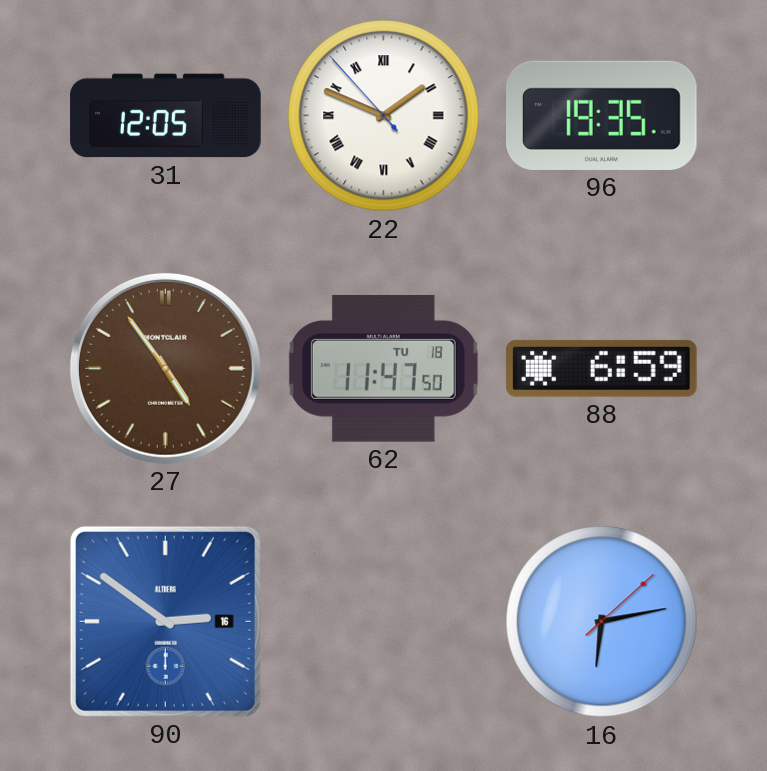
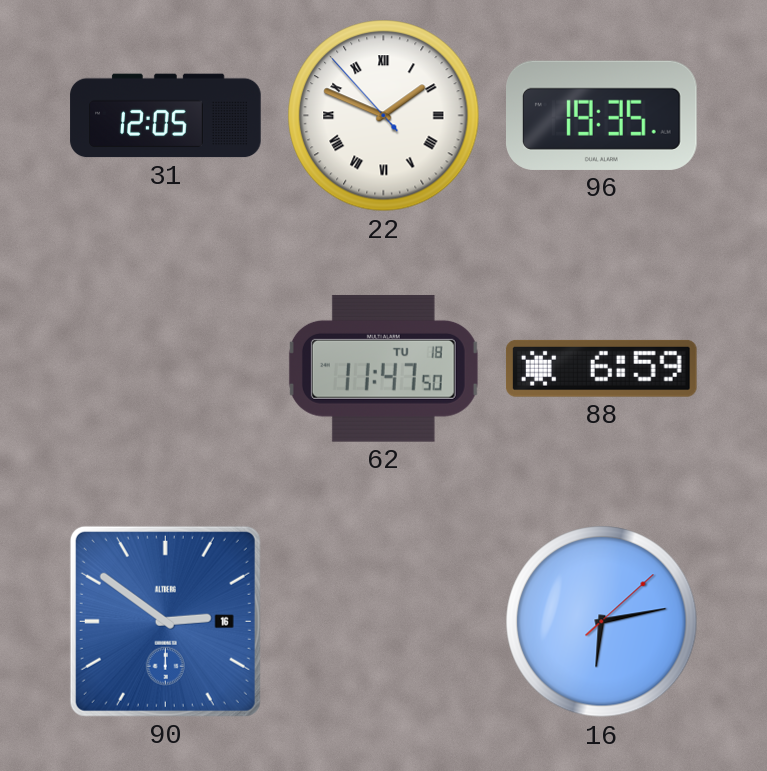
27: 4:54 -> none (165, 368)
